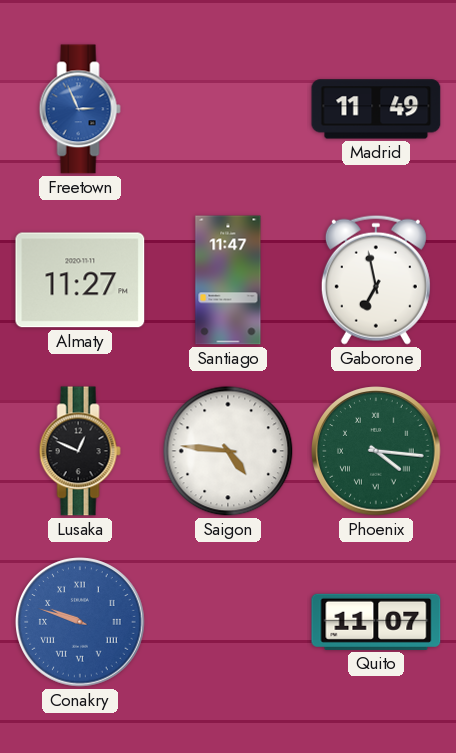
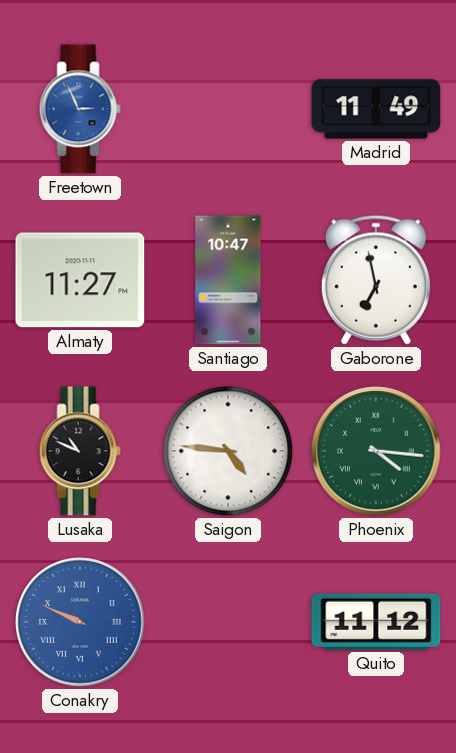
Santiago: 11:47 -> 10:47 (228, 280)
Lusaka: 12:49 -> 10:49 (80, 451)
Conakry: 9:48 -> 9:49 (80, 622)
Quito: 11:07 -> 11:12 (376, 622)
